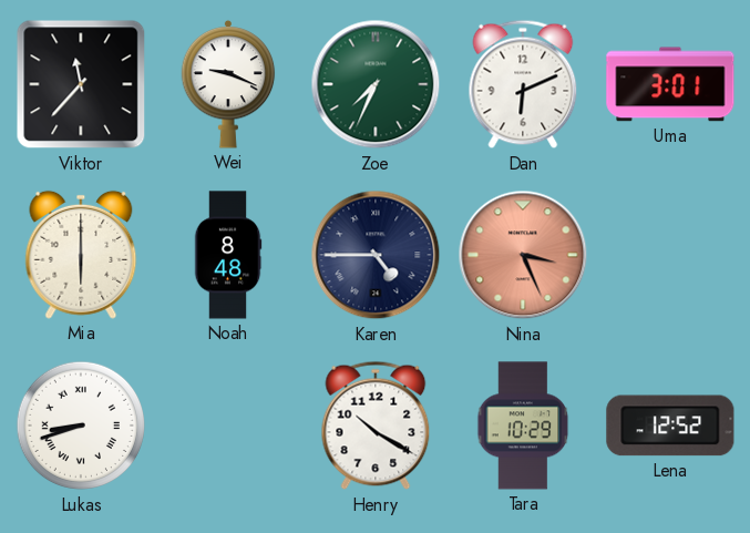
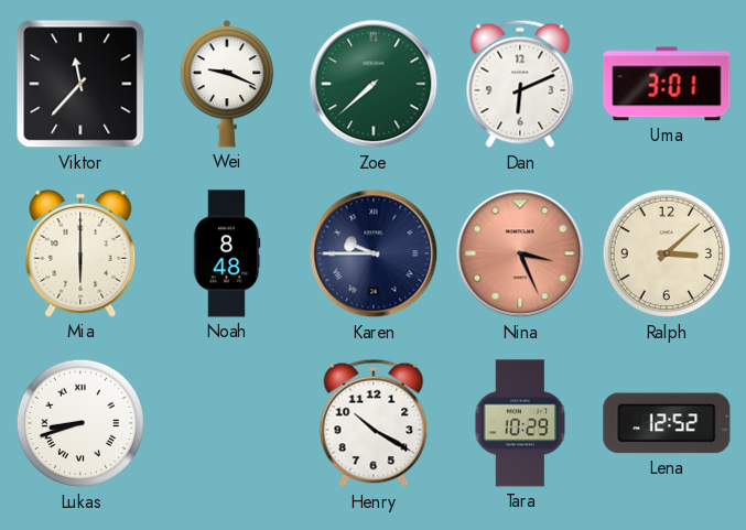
Zoe: 7:34 -> 7:38 (374, 84)
Karen: 4:45 -> 9:45 (374, 253)
Ralph: none -> 3:08 (667, 253)
